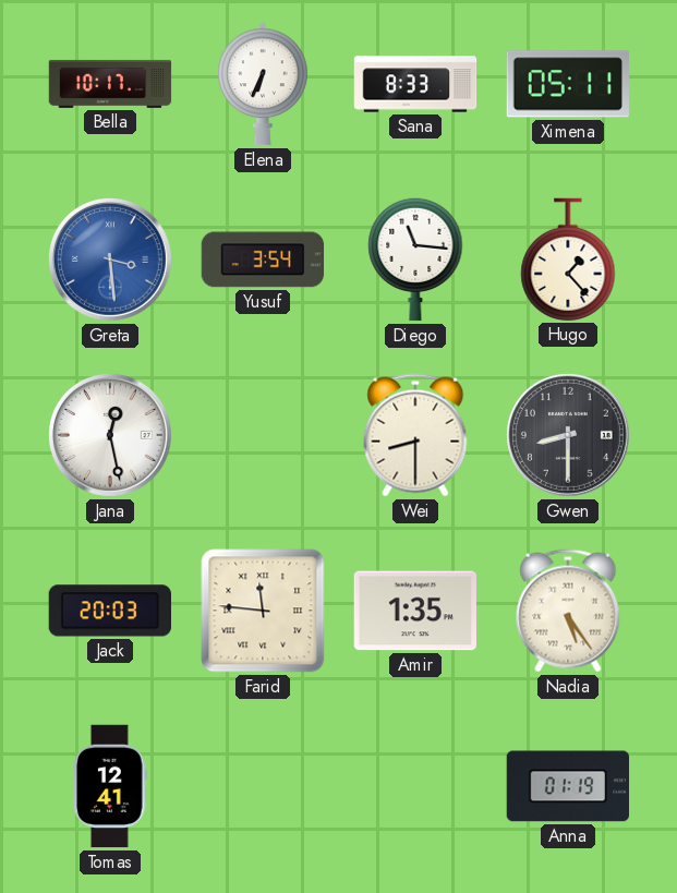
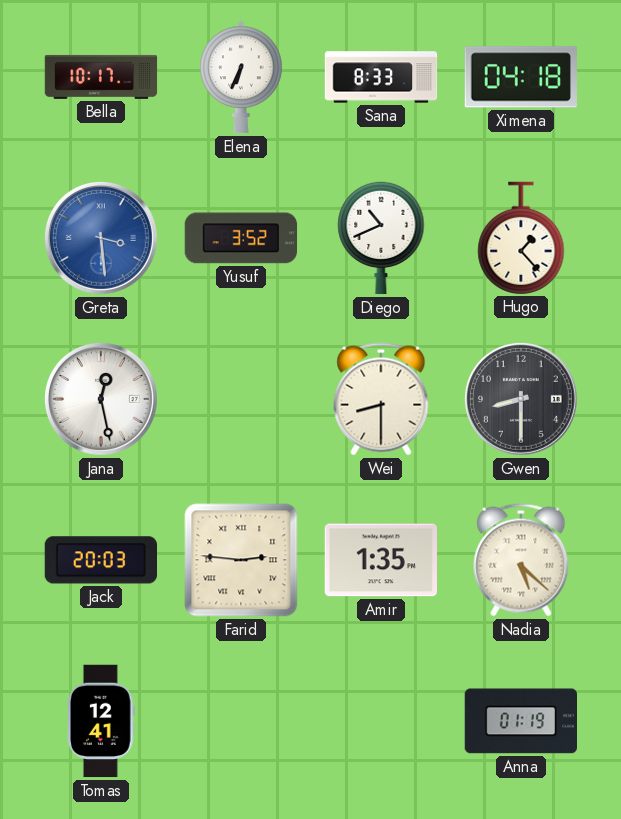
Ximena: 05:11 -> 04:18 (521, 77)
Yusuf: 3:54 -> 3:52 (241, 238)
Diego: 11:16 -> 10:41 (381, 238)
Farid: 11:46 -> 2:46 (241, 560)
Nadia: 5:24 -> 5:22 (521, 560)
